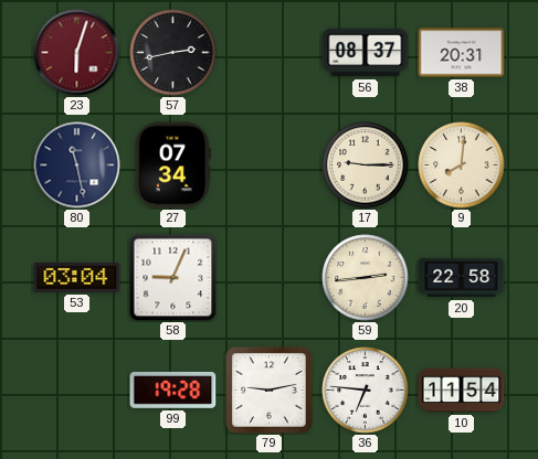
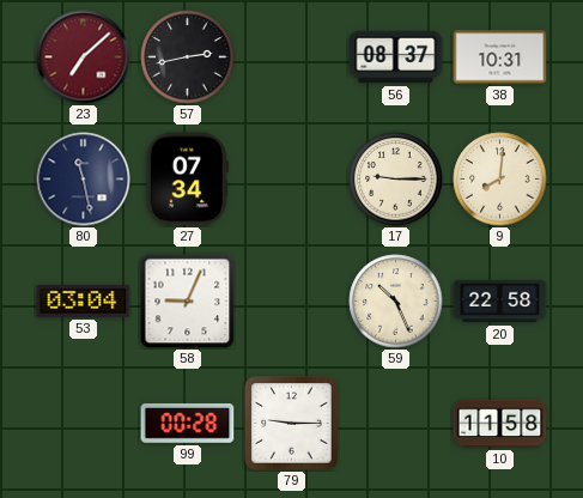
23: 6:03 -> 7:08 (84, 57)
38: 20:31 -> 10:31 (500, 57)
59: 2:44 -> 10:26 (396, 302)
99: 19:28 -> 00:28 (188, 423)
79: 9:13 -> 9:15 (292, 424)
36: 6:46 -> none (366, 391)
10: 11:54 -> 11:58 (500, 424)
